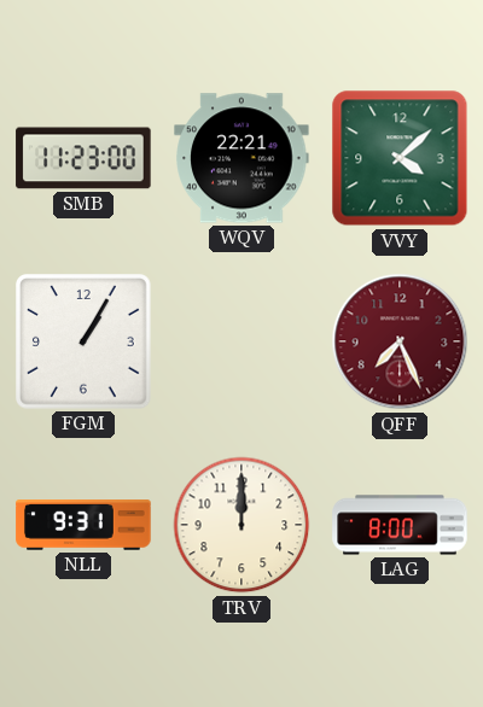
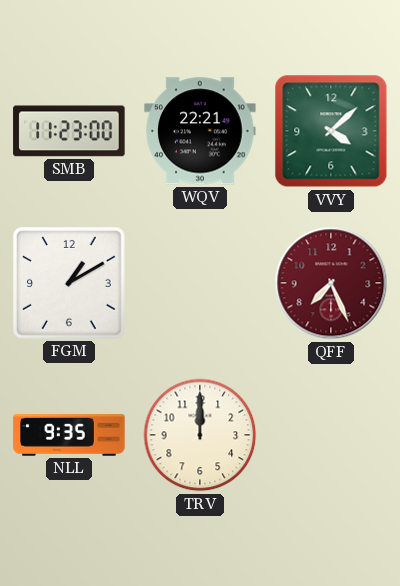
FGM: 1:05 -> 1:10 (70, 284)
NLL: 9:31 -> 9:35 (69, 435)
LAG: 8:00 -> none (400, 525)
